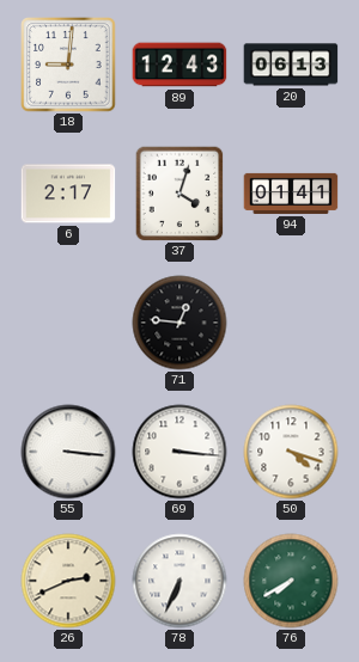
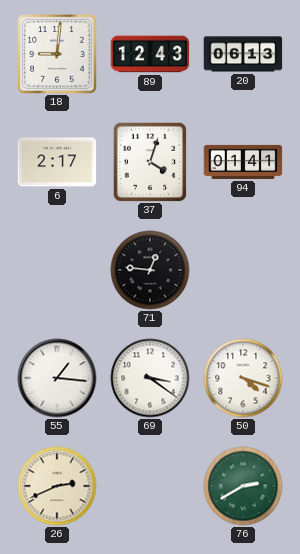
55: 3:16 -> 1:16 (57, 378)
69: 3:16 -> 3:21 (150, 378)
78: 6:34 -> none (180, 581)
76: 7:40 -> 2:40 (243, 486)
